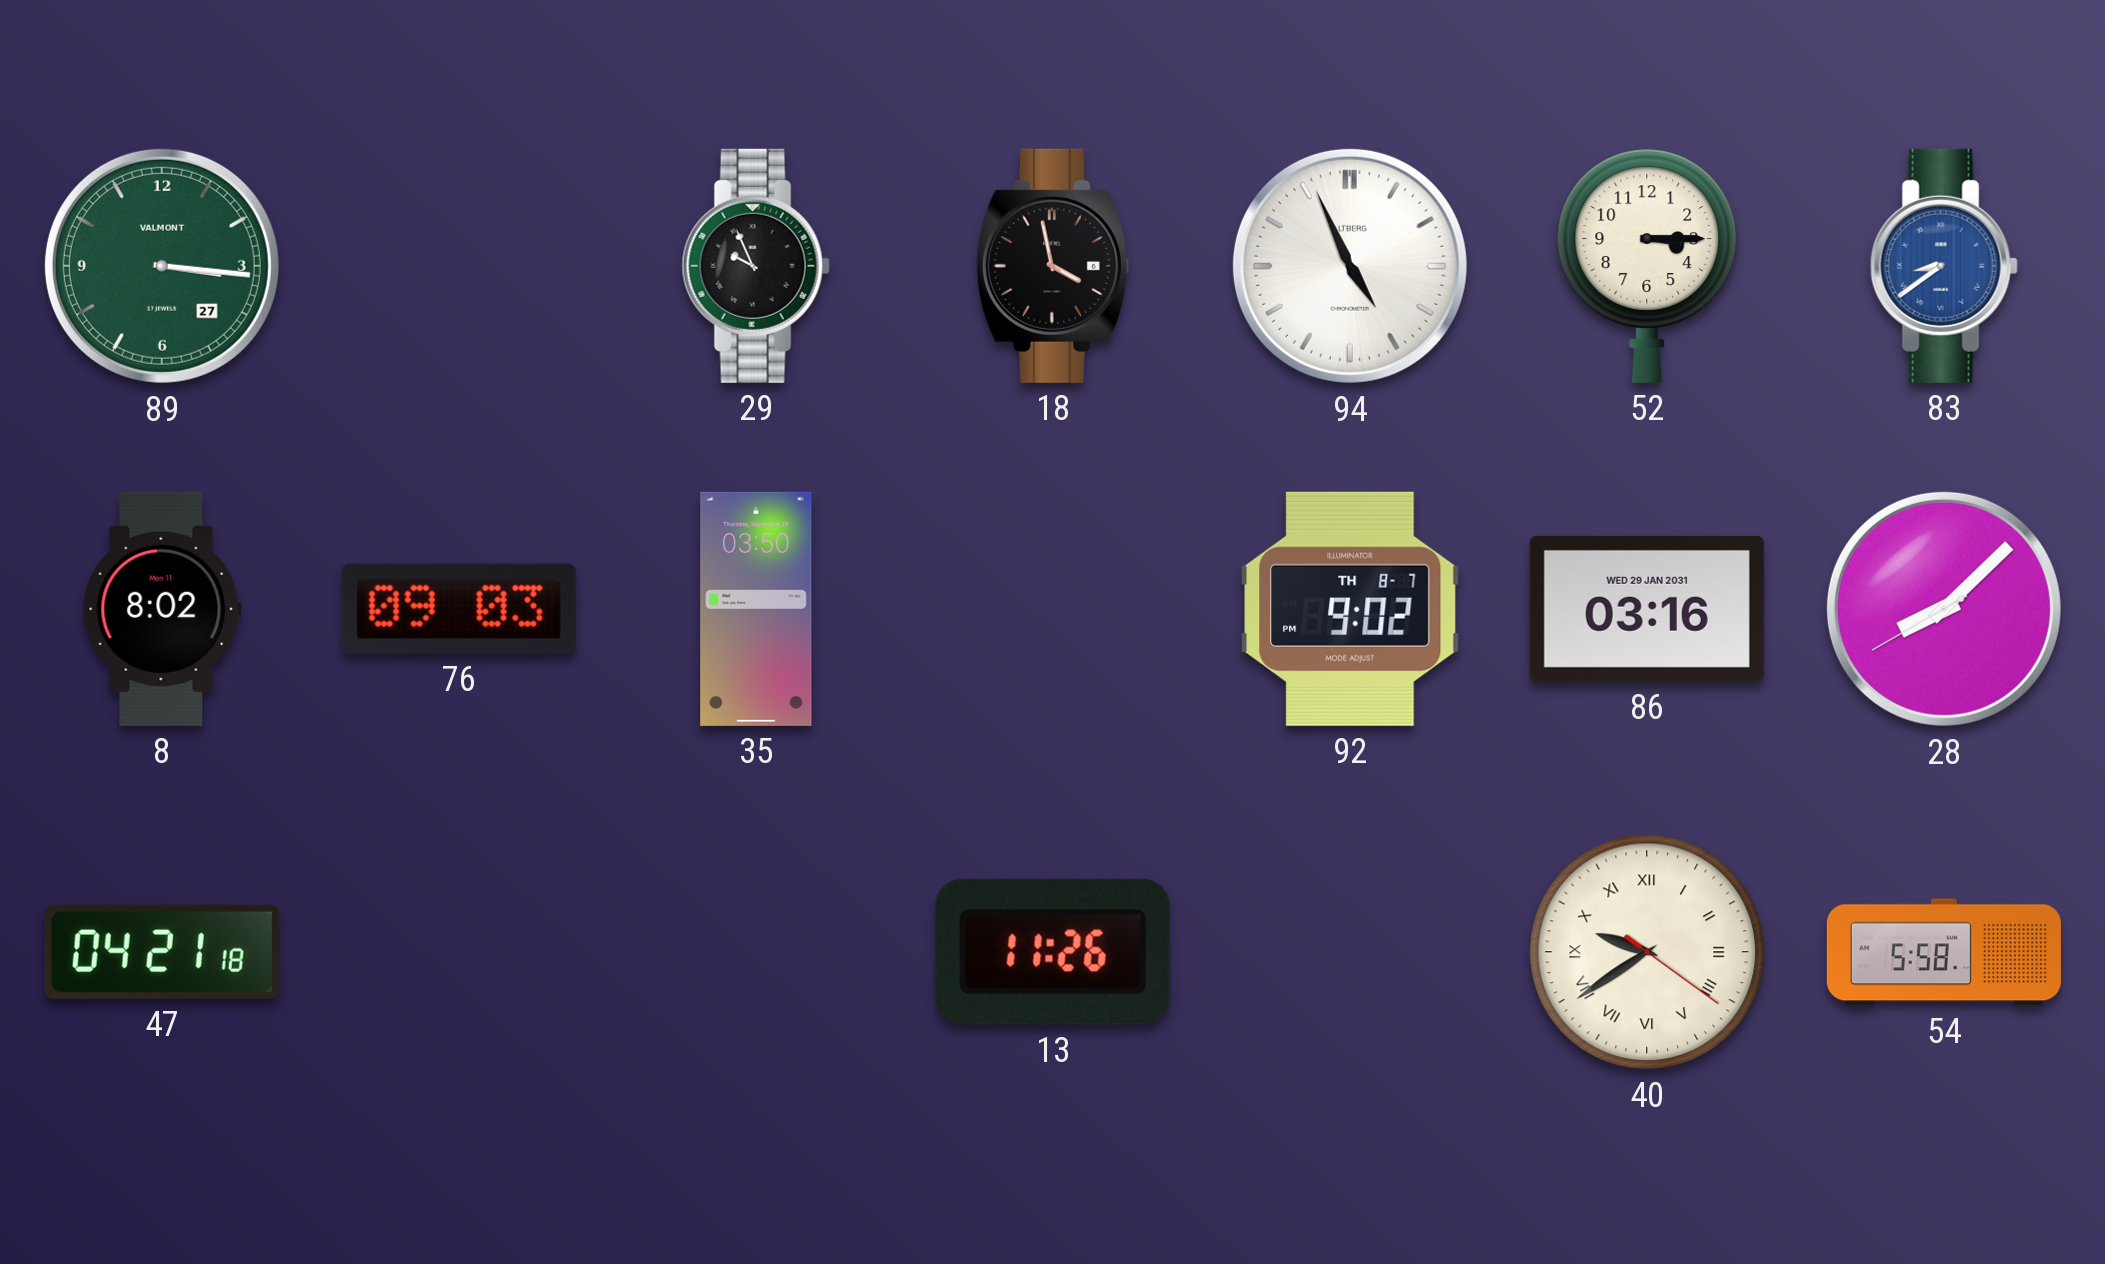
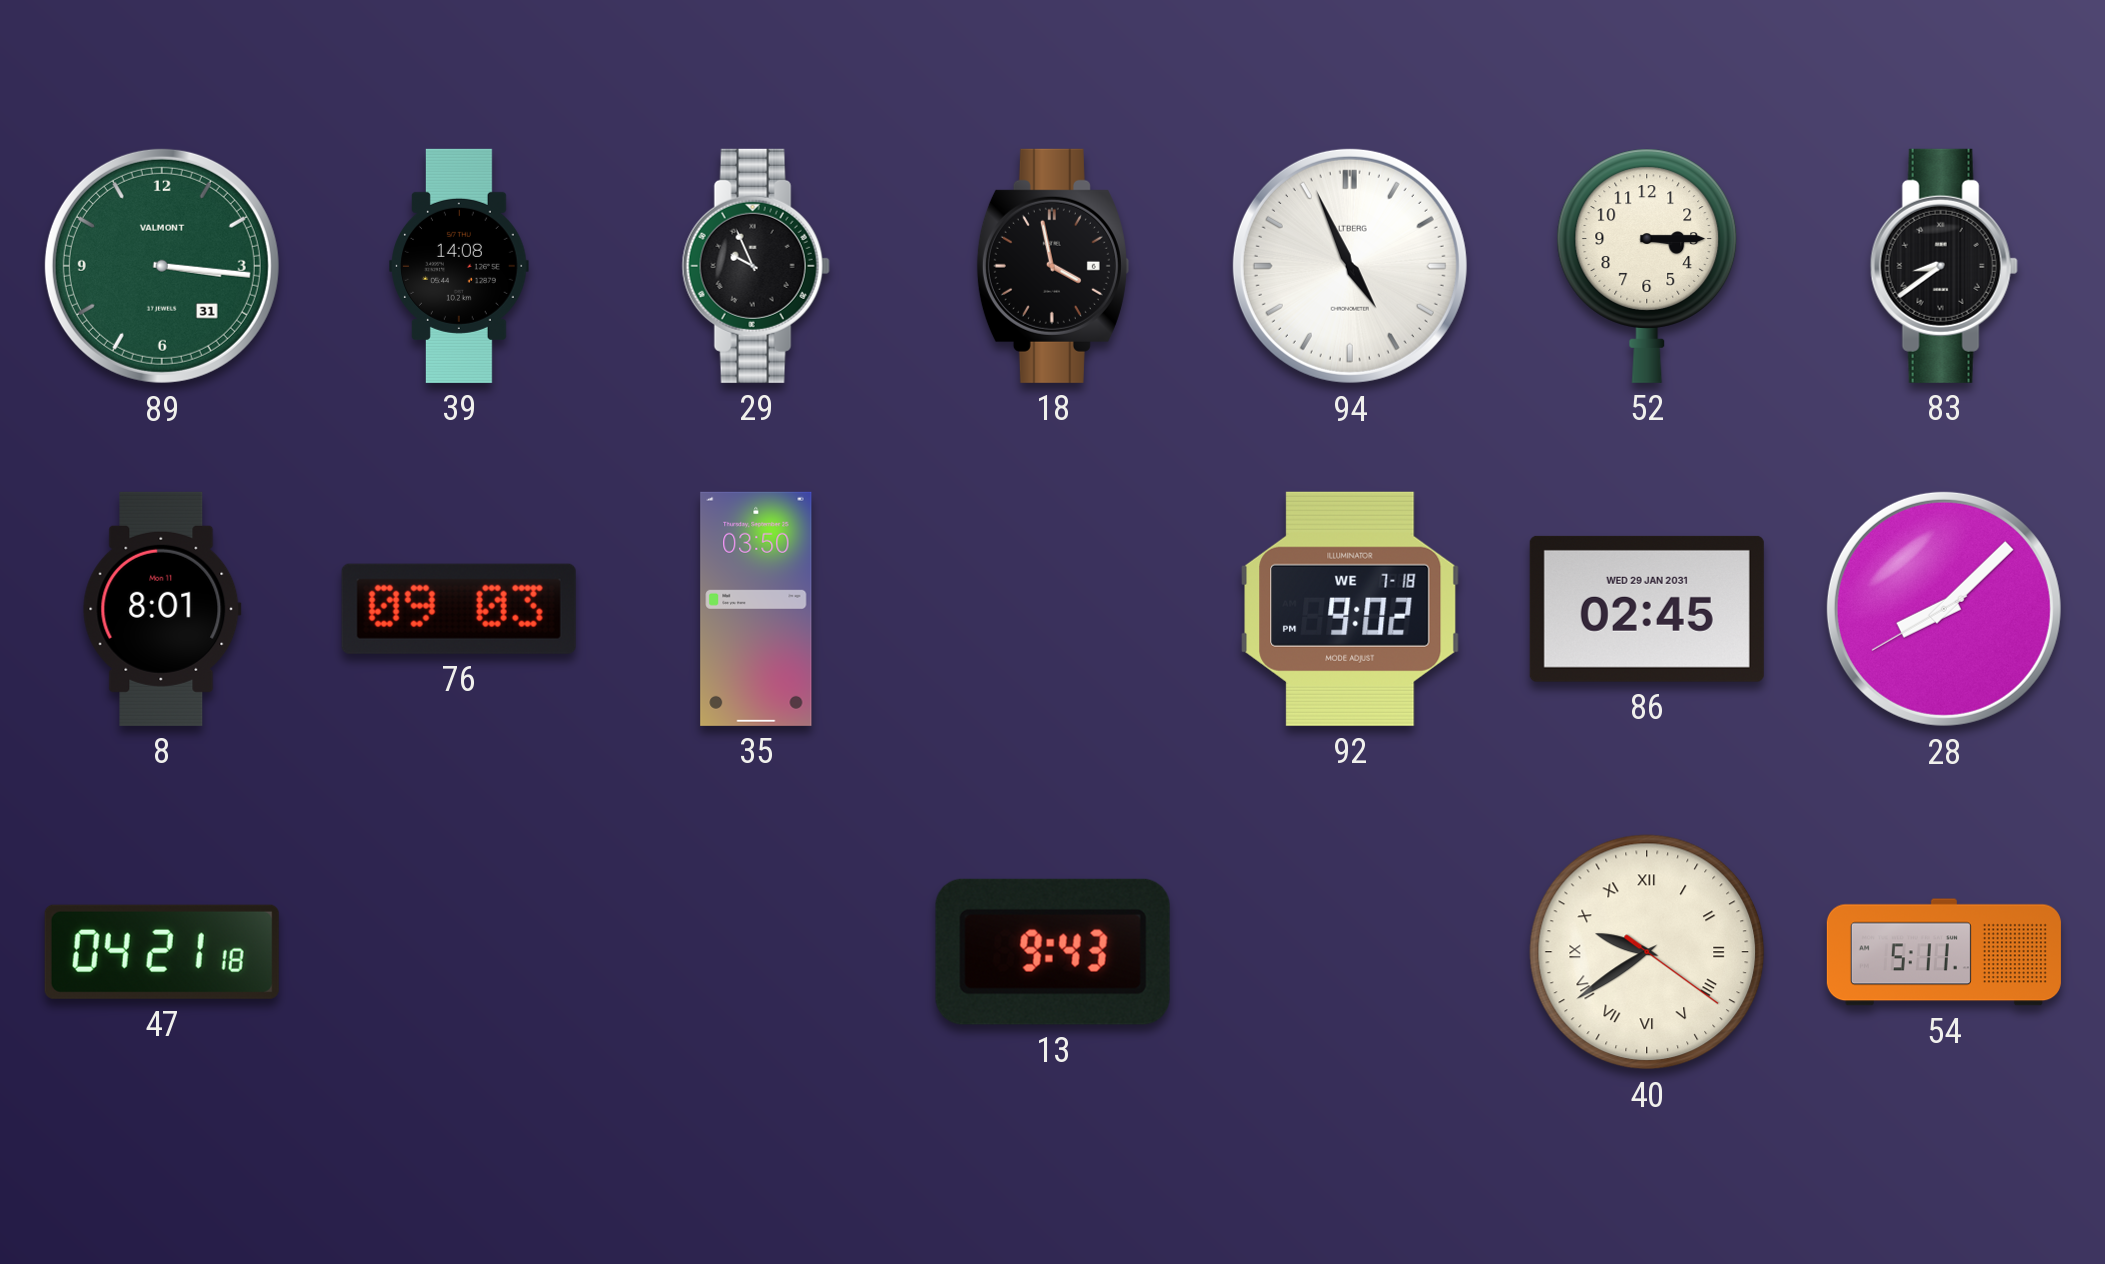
89 date: 27 -> 31 (162, 266)
39: none -> 14:08 (459, 266)
83 dial: blue -> black (1944, 266)
8: 8:02 -> 8:01 (162, 609)
92 date: TH 8-7 -> WE 7-18 (1350, 609)
86: 03:16 -> 02:45 (1647, 609)
13: 11:26 -> 9:43 (1053, 952)
54: 5:58 -> 5:11 (1944, 952)
